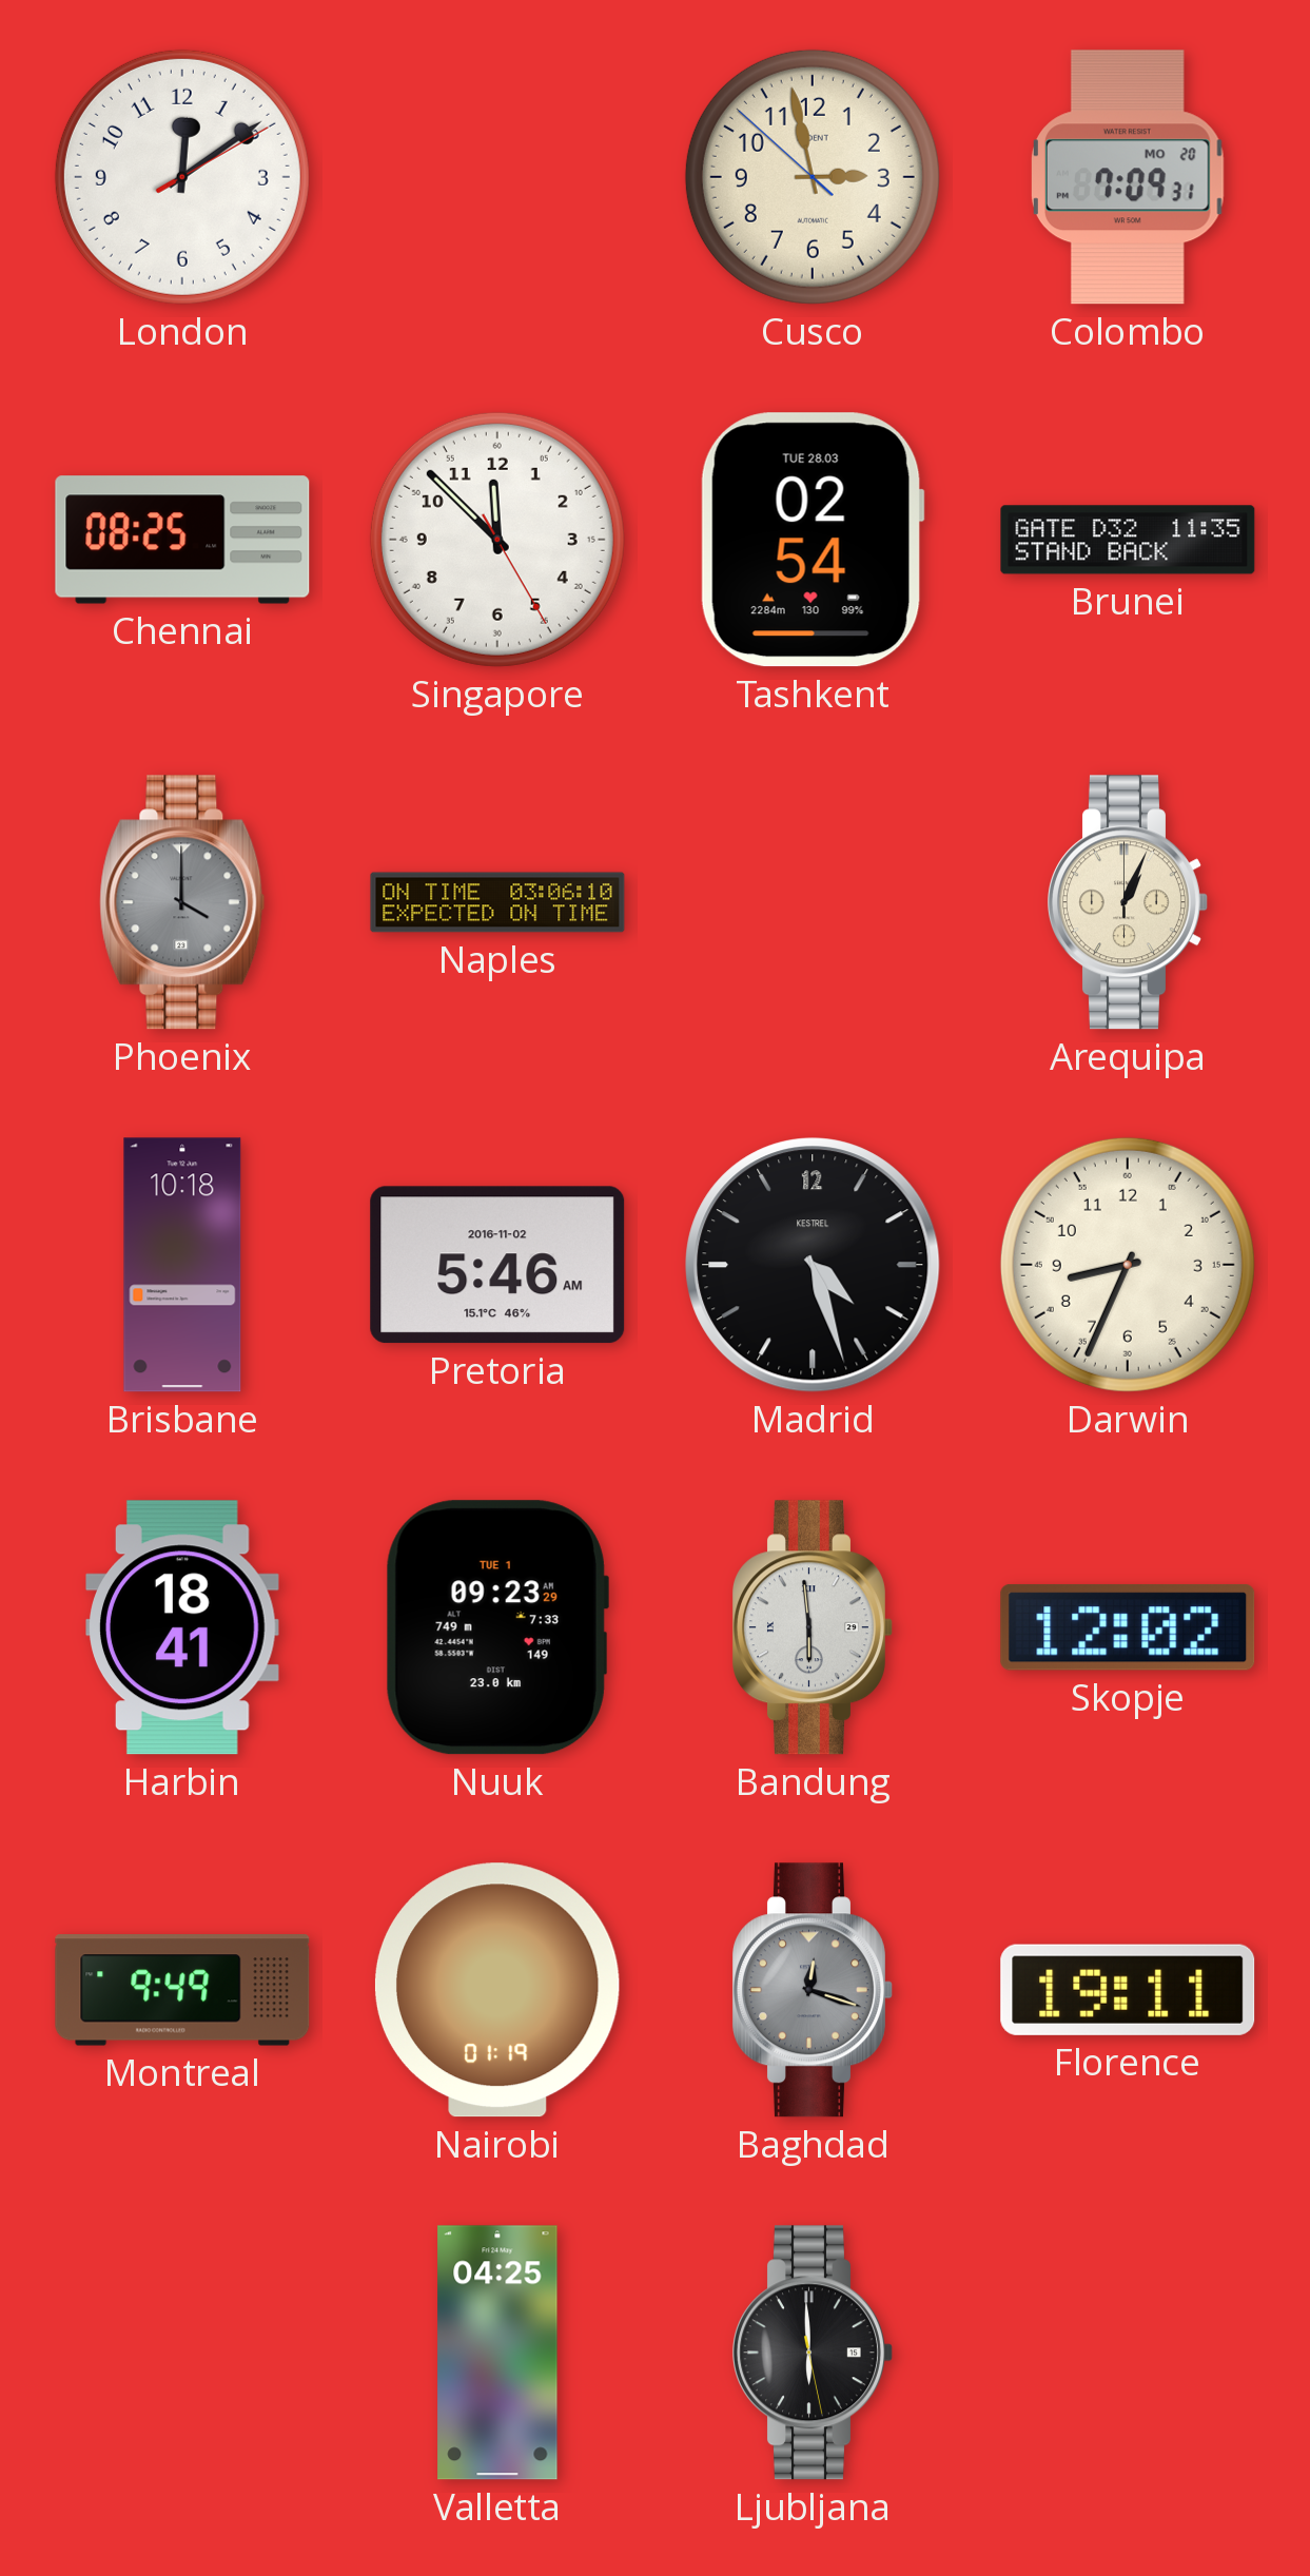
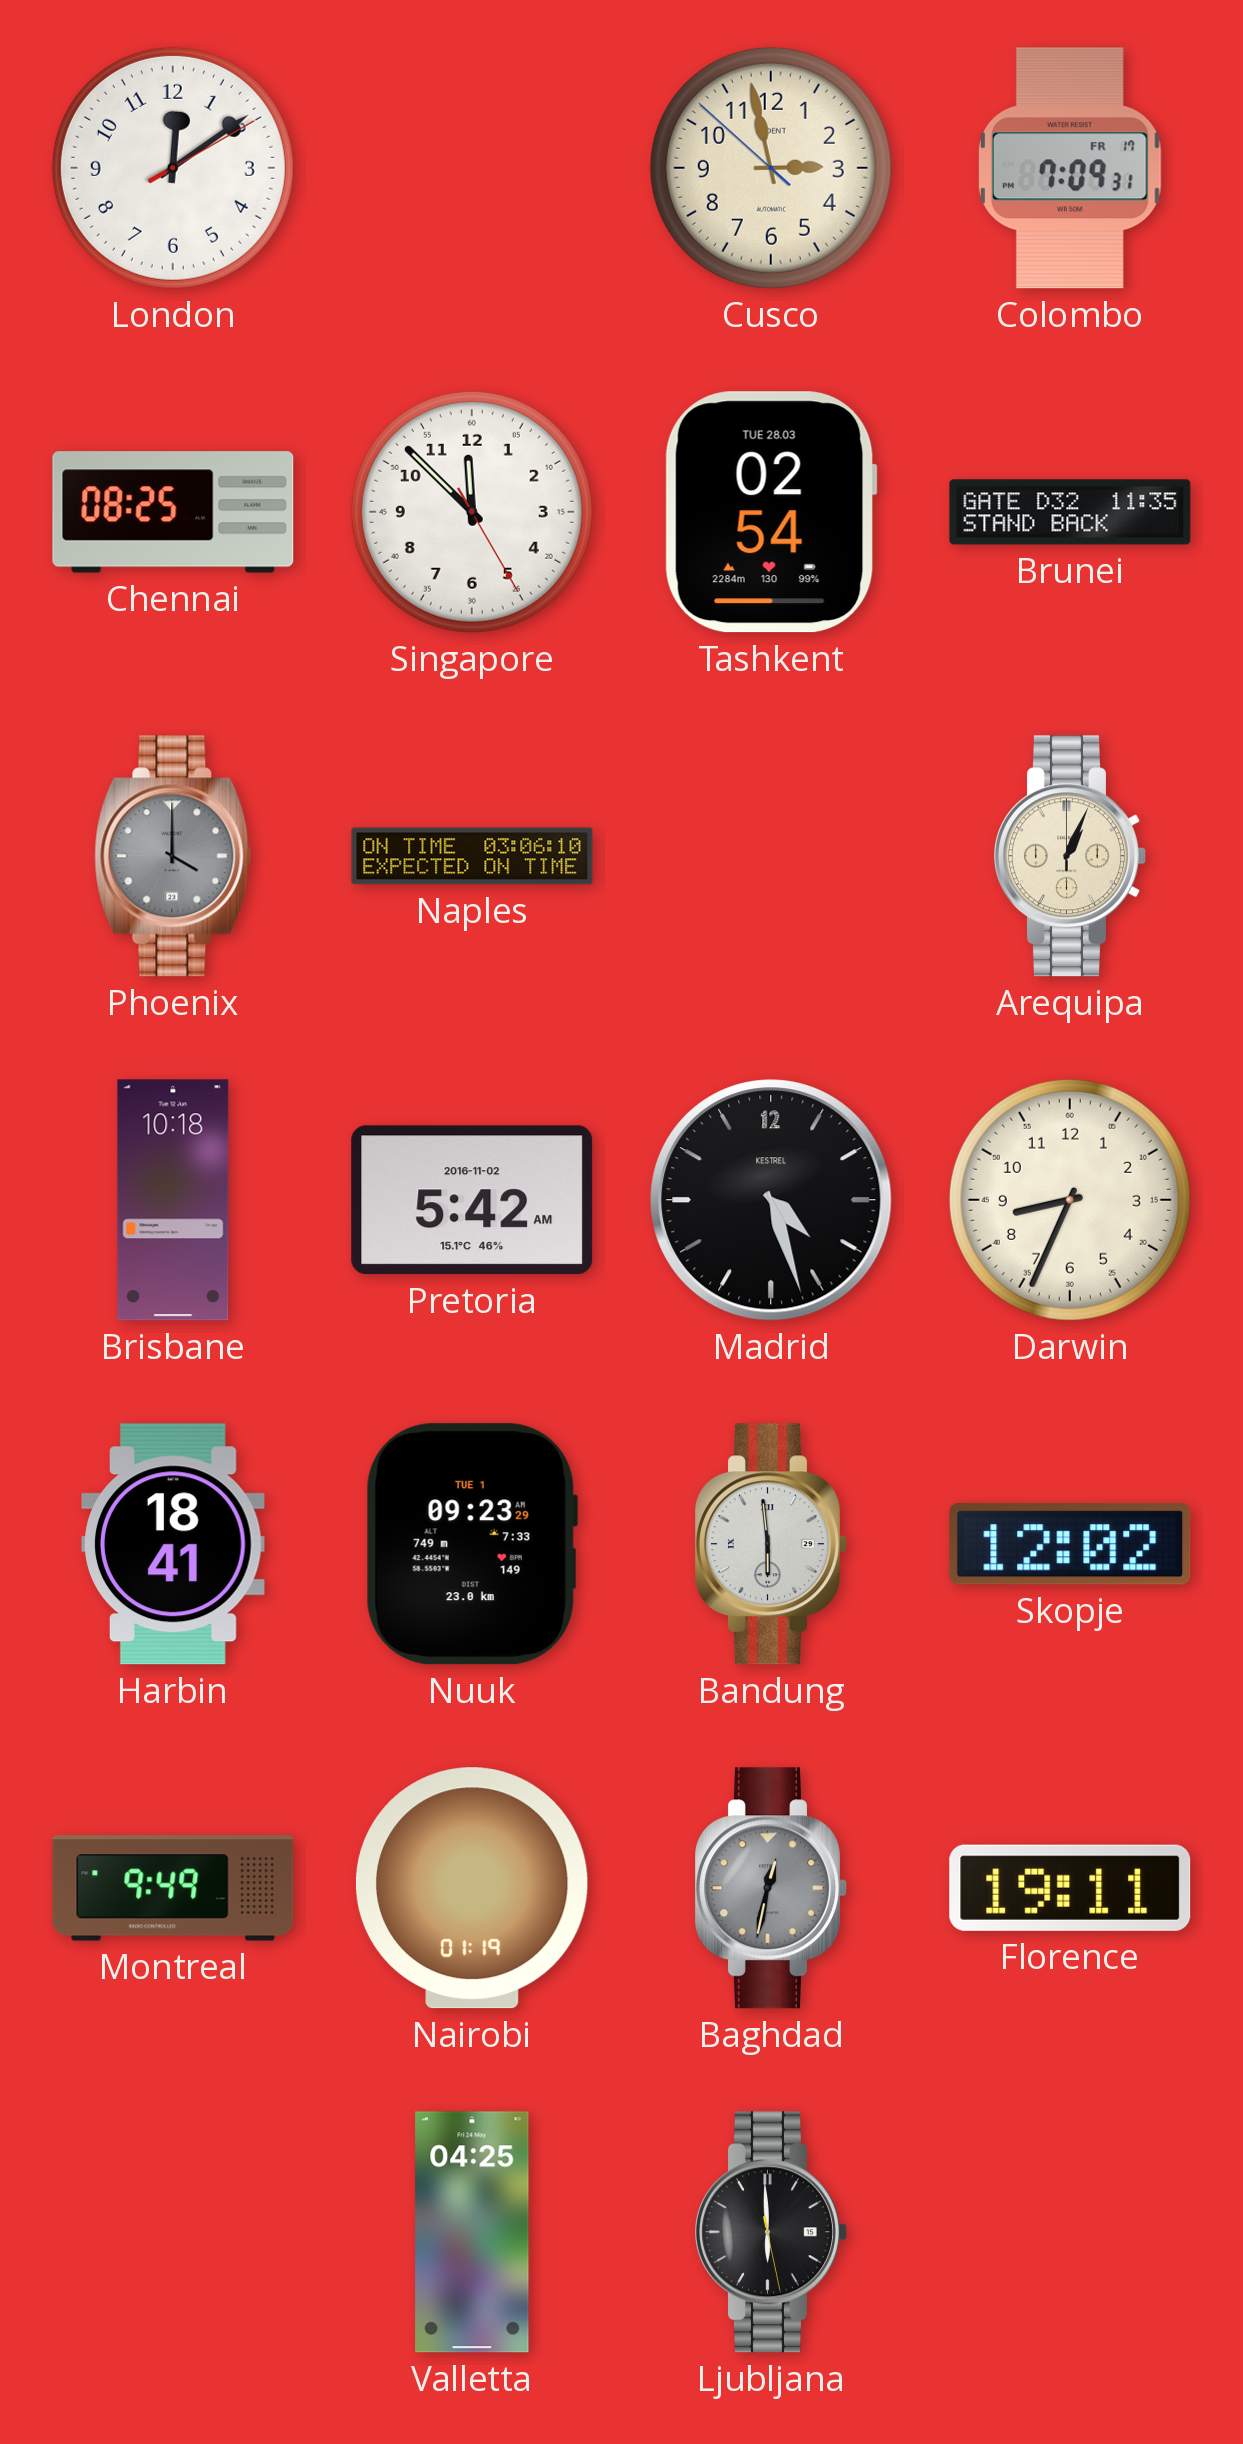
Colombo date: MO 20 -> FR 17 (1070, 168)
Pretoria: 5:46 -> 5:42 (472, 1200)
Baghdad: 12:18 -> 12:32 (772, 1888)
